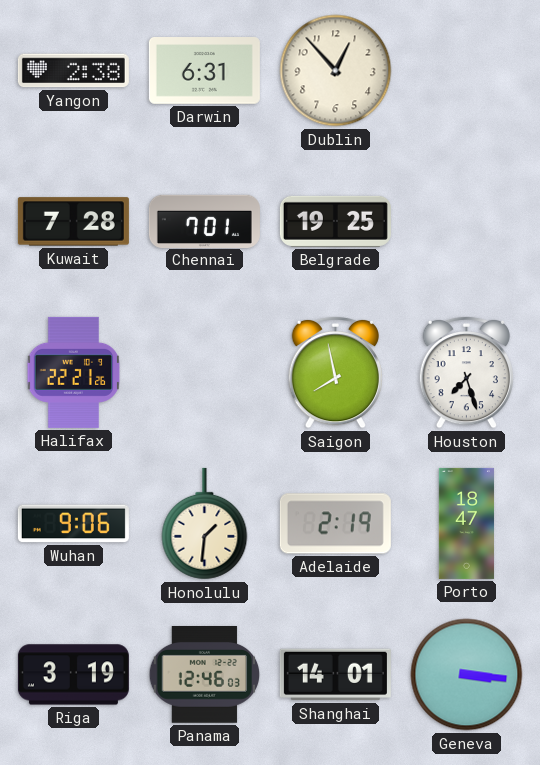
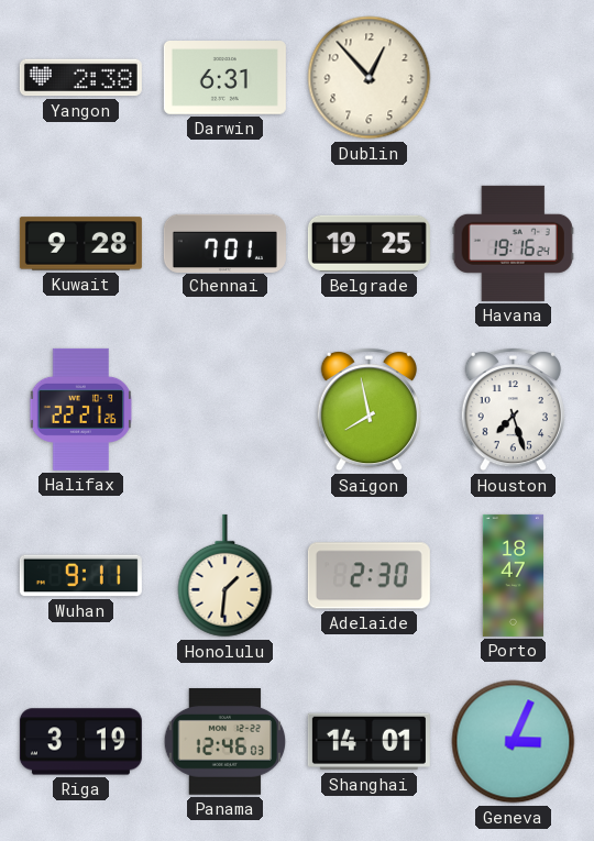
Kuwait: 7:28 -> 9:28 (80, 244)
Havana: none -> 19:16 (513, 243)
Wuhan: 9:06 -> 9:11 (80, 576)
Adelaide: 2:19 -> 2:30 (369, 576)
Geneva: 3:16 -> 3:04 (514, 742)
